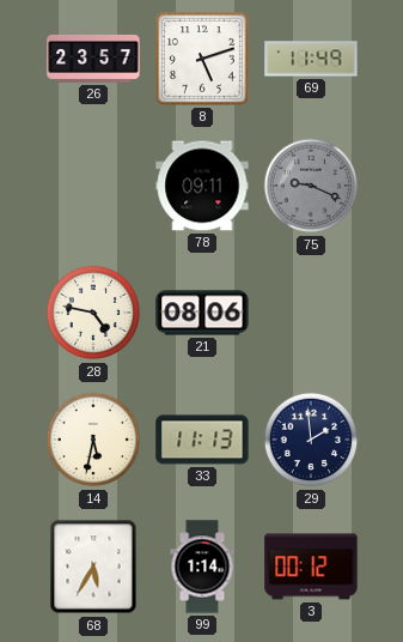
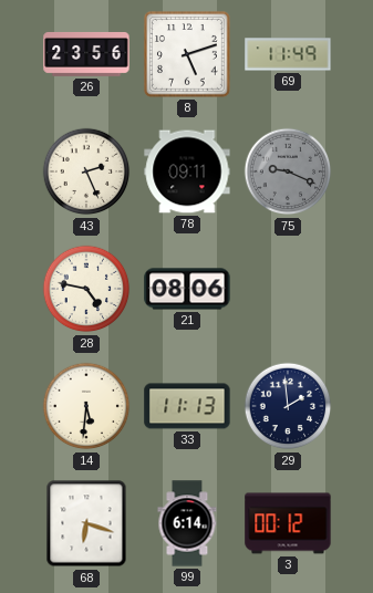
26: 23:57 -> 23:56 (86, 54)
43: none -> 2:26 (86, 171)
14: 5:32 -> 5:31 (86, 406)
68: 5:35 -> 6:18 (86, 523)
99: 1:14 -> 6:14 (187, 523)
